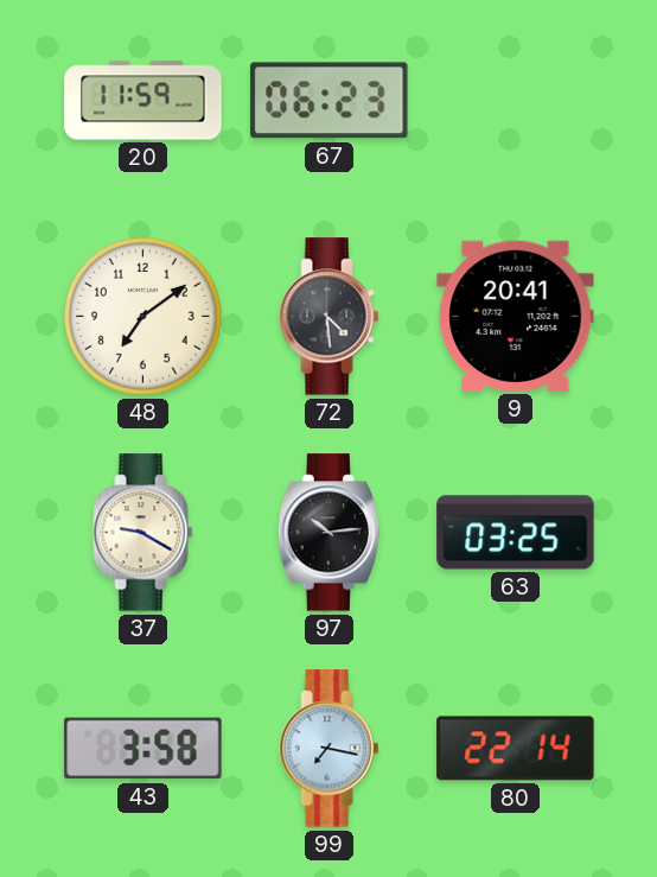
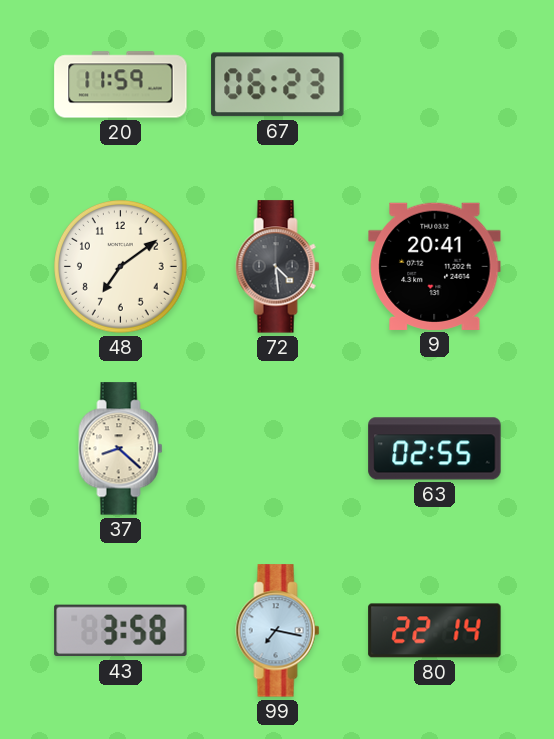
37: 9:20 -> 8:22 (121, 449)
97: 10:14 -> none (330, 533)
63: 03:25 -> 02:55 (435, 449)
